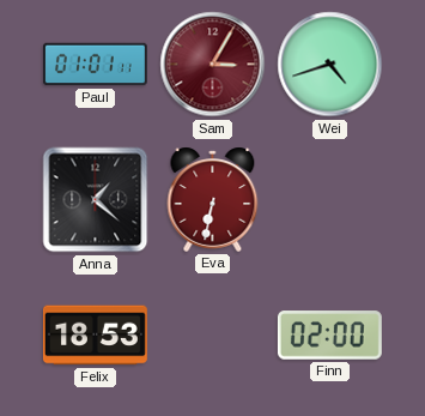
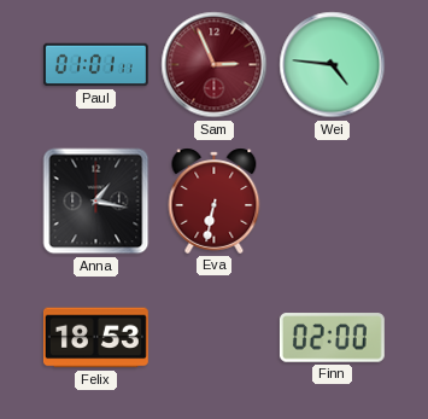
Sam: 3:05 -> 2:56 (215, 65)
Wei: 4:42 -> 4:46 (333, 65)
Anna: 1:22 -> 1:17 (96, 202)
